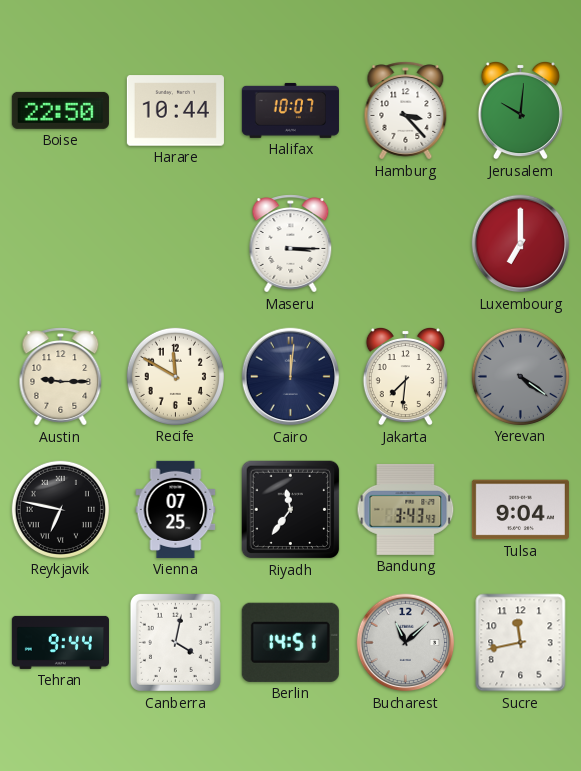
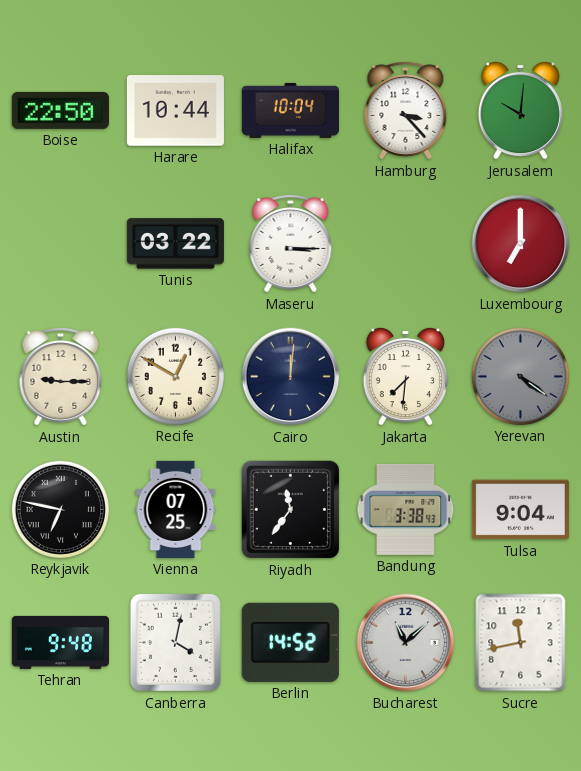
Halifax: 10:07 -> 10:04 (290, 110)
Tunis: none -> 03:22 (175, 244)
Recife: 11:50 -> 12:50 (175, 376)
Bandung: 3:43 -> 3:38 (406, 509)
Tehran: 9:44 -> 9:48 (60, 642)
Berlin: 14:51 -> 14:52 (290, 642)
